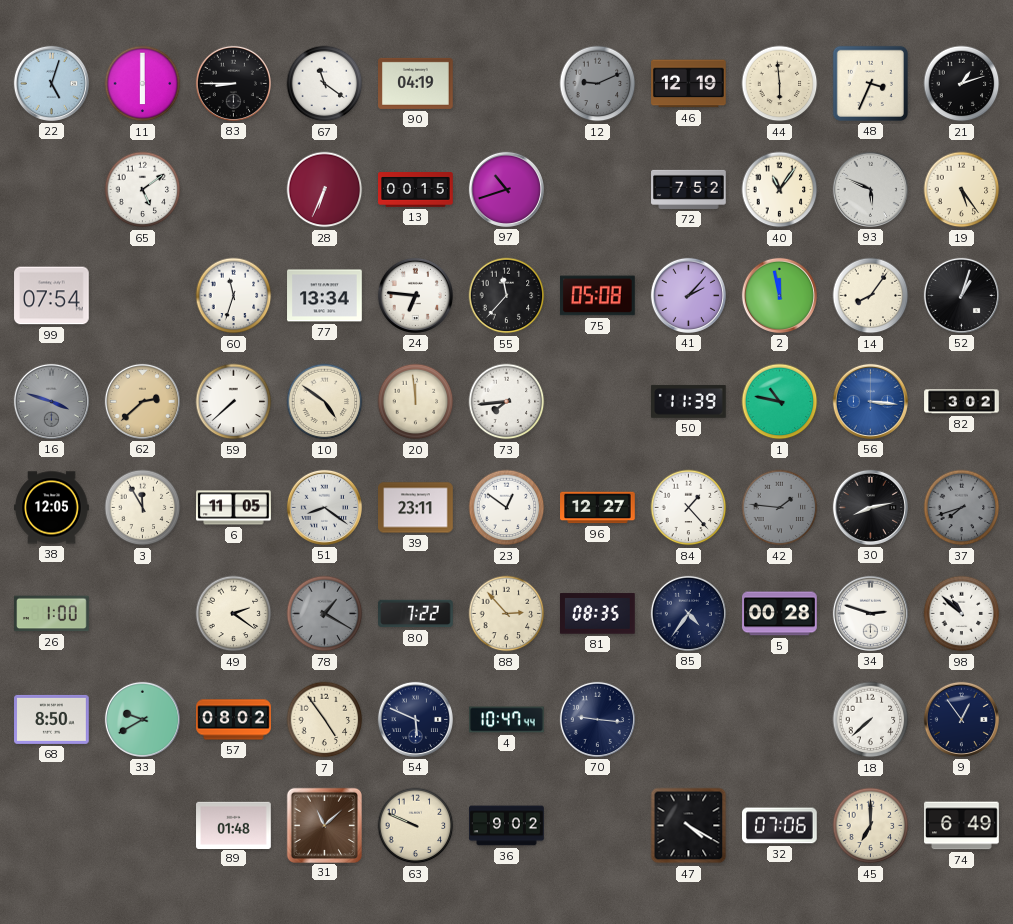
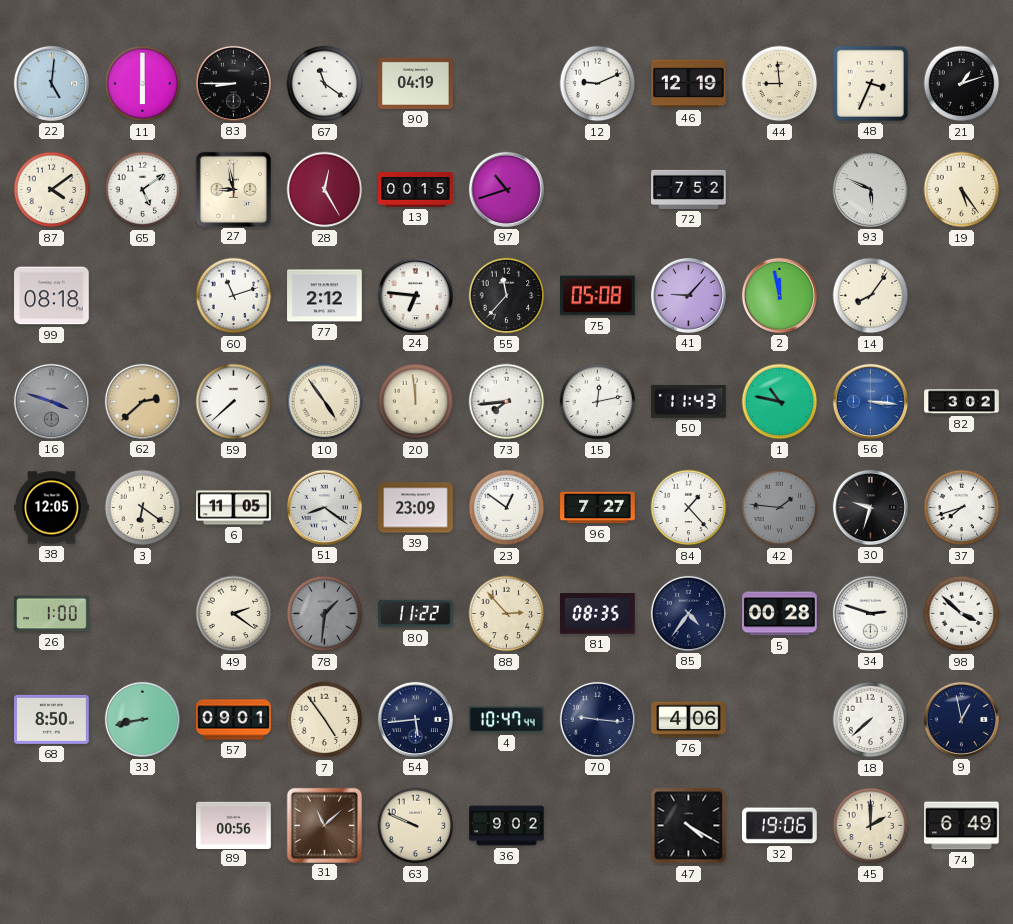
22: 5:03 -> 5:01 (51, 83)
12 dial: grey -> white (598, 84)
44: 5:59 -> 8:59 (780, 84)
87: none -> 4:09 (52, 190)
27: none -> 8:58 (233, 189)
28: 6:34 -> 12:25 (325, 190)
40: 11:06 -> none (780, 190)
99: 07:54 -> 08:18 (52, 296)
60: 11:33 -> 11:12 (234, 296)
77: 13:34 -> 2:12 (325, 296)
41: 2:07 -> 9:07 (688, 295)
52: 1:03 -> none (961, 295)
10: 4:51 -> 4:54 (325, 402)
15: none -> 12:13 (598, 402)
50: 11:39 -> 11:43 (689, 401)
3: 11:55 -> 6:21 (143, 508)
39: 23:11 -> 23:09 (416, 508)
96: 12:27 -> 7:27 (598, 508)
30: 8:13 -> 9:33 (870, 507)
37 dial: grey -> white (962, 508)
78: 1:20 -> 1:31 (325, 614)
80: 7:22 -> 11:22 (416, 614)
98: 10:52 -> 3:52 (962, 614)
33: 9:40 -> 8:43 (142, 719)
57: 08:02 -> 09:01 (234, 720)
54: 5:49 -> 5:44 (415, 719)
76: none -> 4:06 (689, 720)
9: 12:54 -> 12:58 (961, 719)
89: 01:48 -> 00:56 (234, 825)
32: 07:06 -> 19:06 (780, 826)
45: 7:00 -> 2:00 (871, 826)
